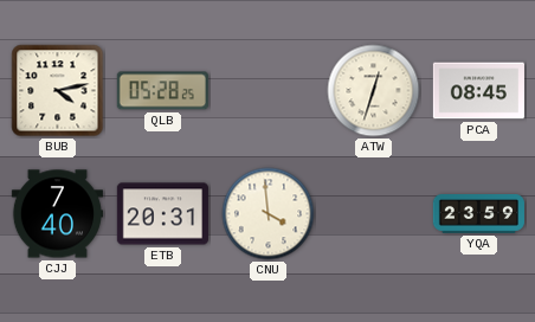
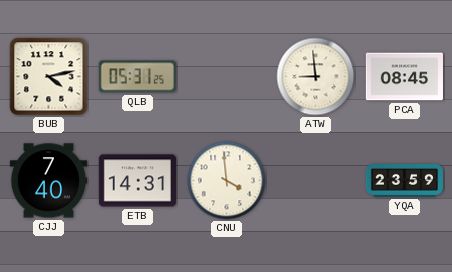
QLB: 05:28 -> 05:31 (137, 77)
ATW: 12:33 -> 8:59 (316, 77)
ETB: 20:31 -> 14:31 (137, 181)
